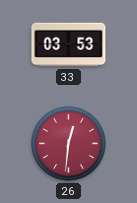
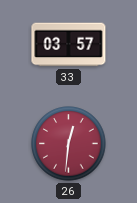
33: 03:53 -> 03:57 (69, 45)
